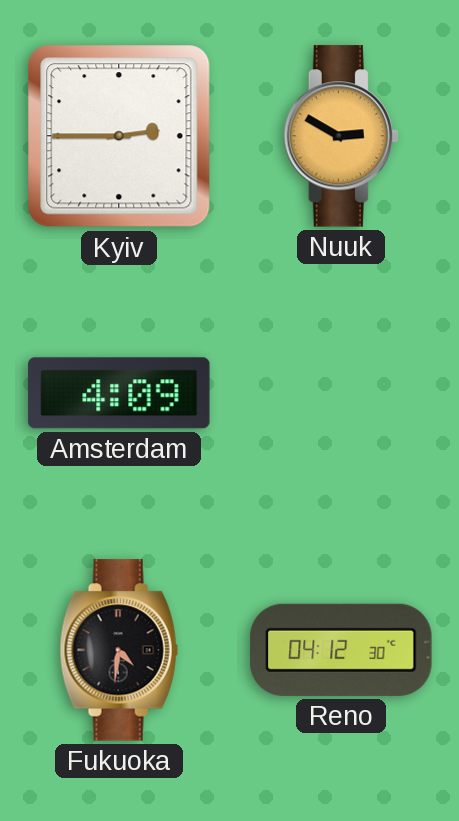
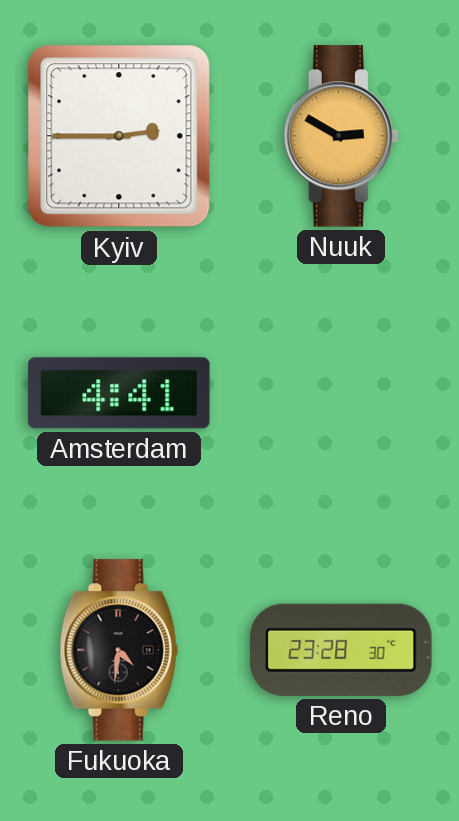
Amsterdam: 4:09 -> 4:41 (119, 393)
Reno: 04:12 -> 23:28 (341, 650)
